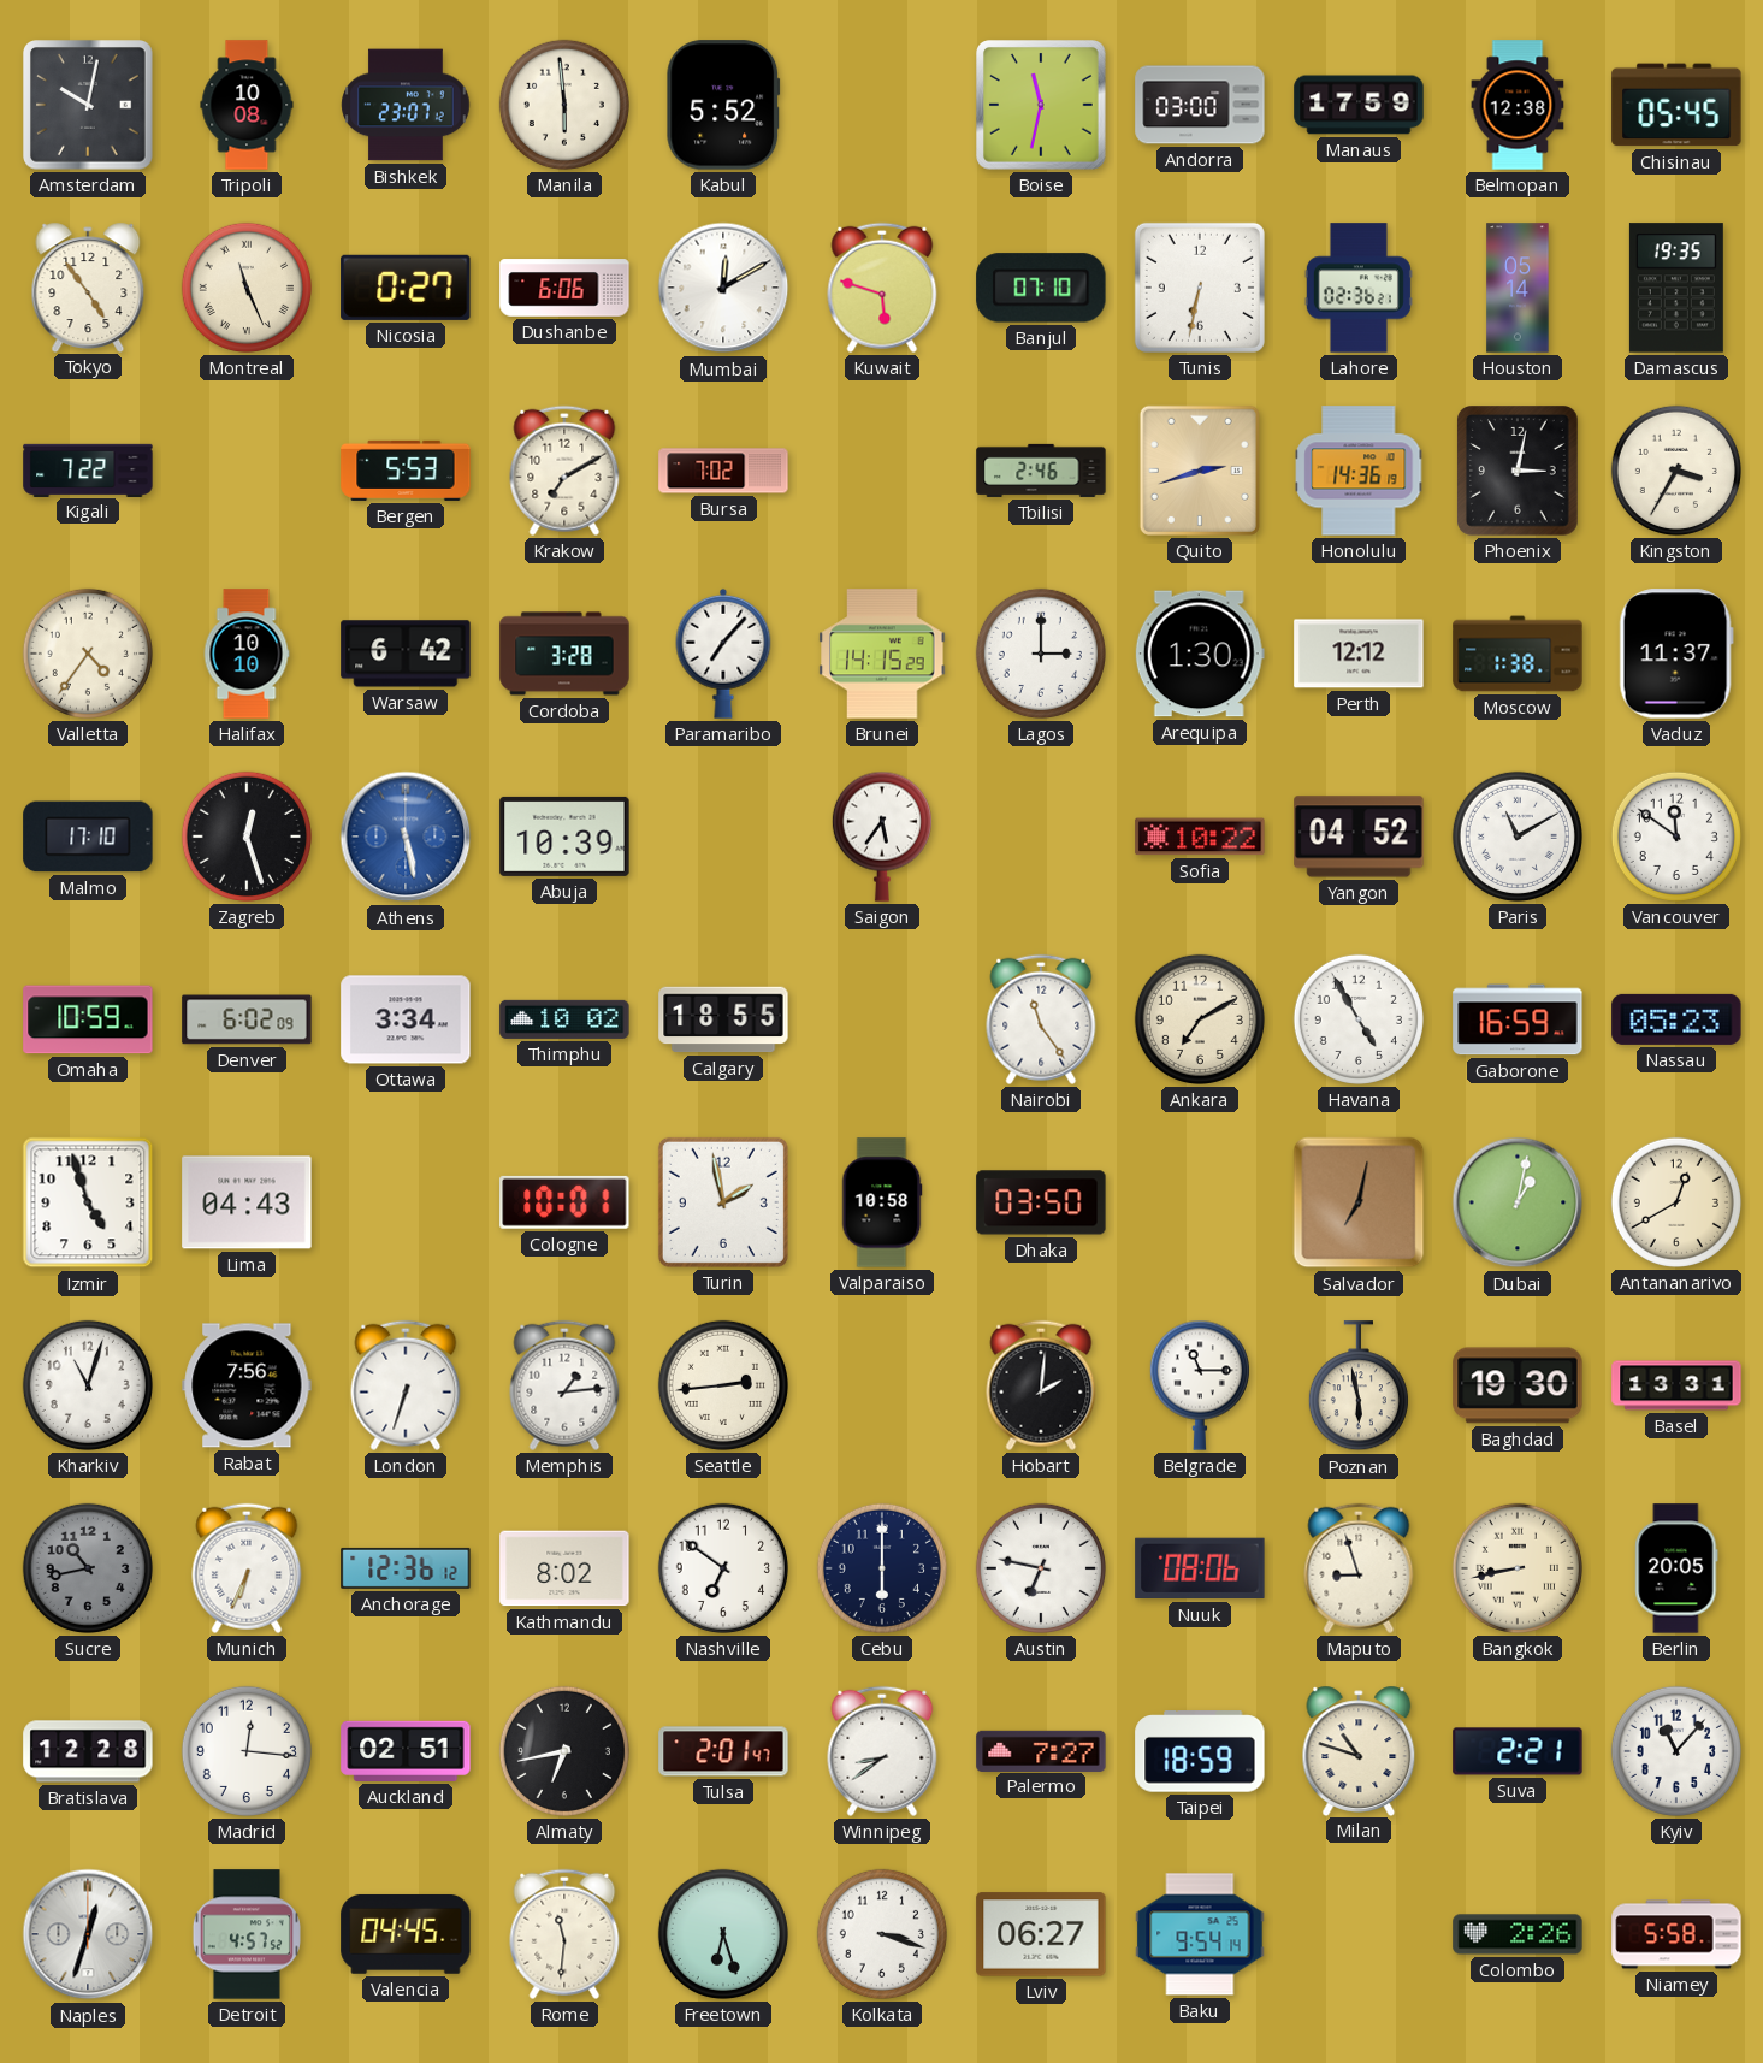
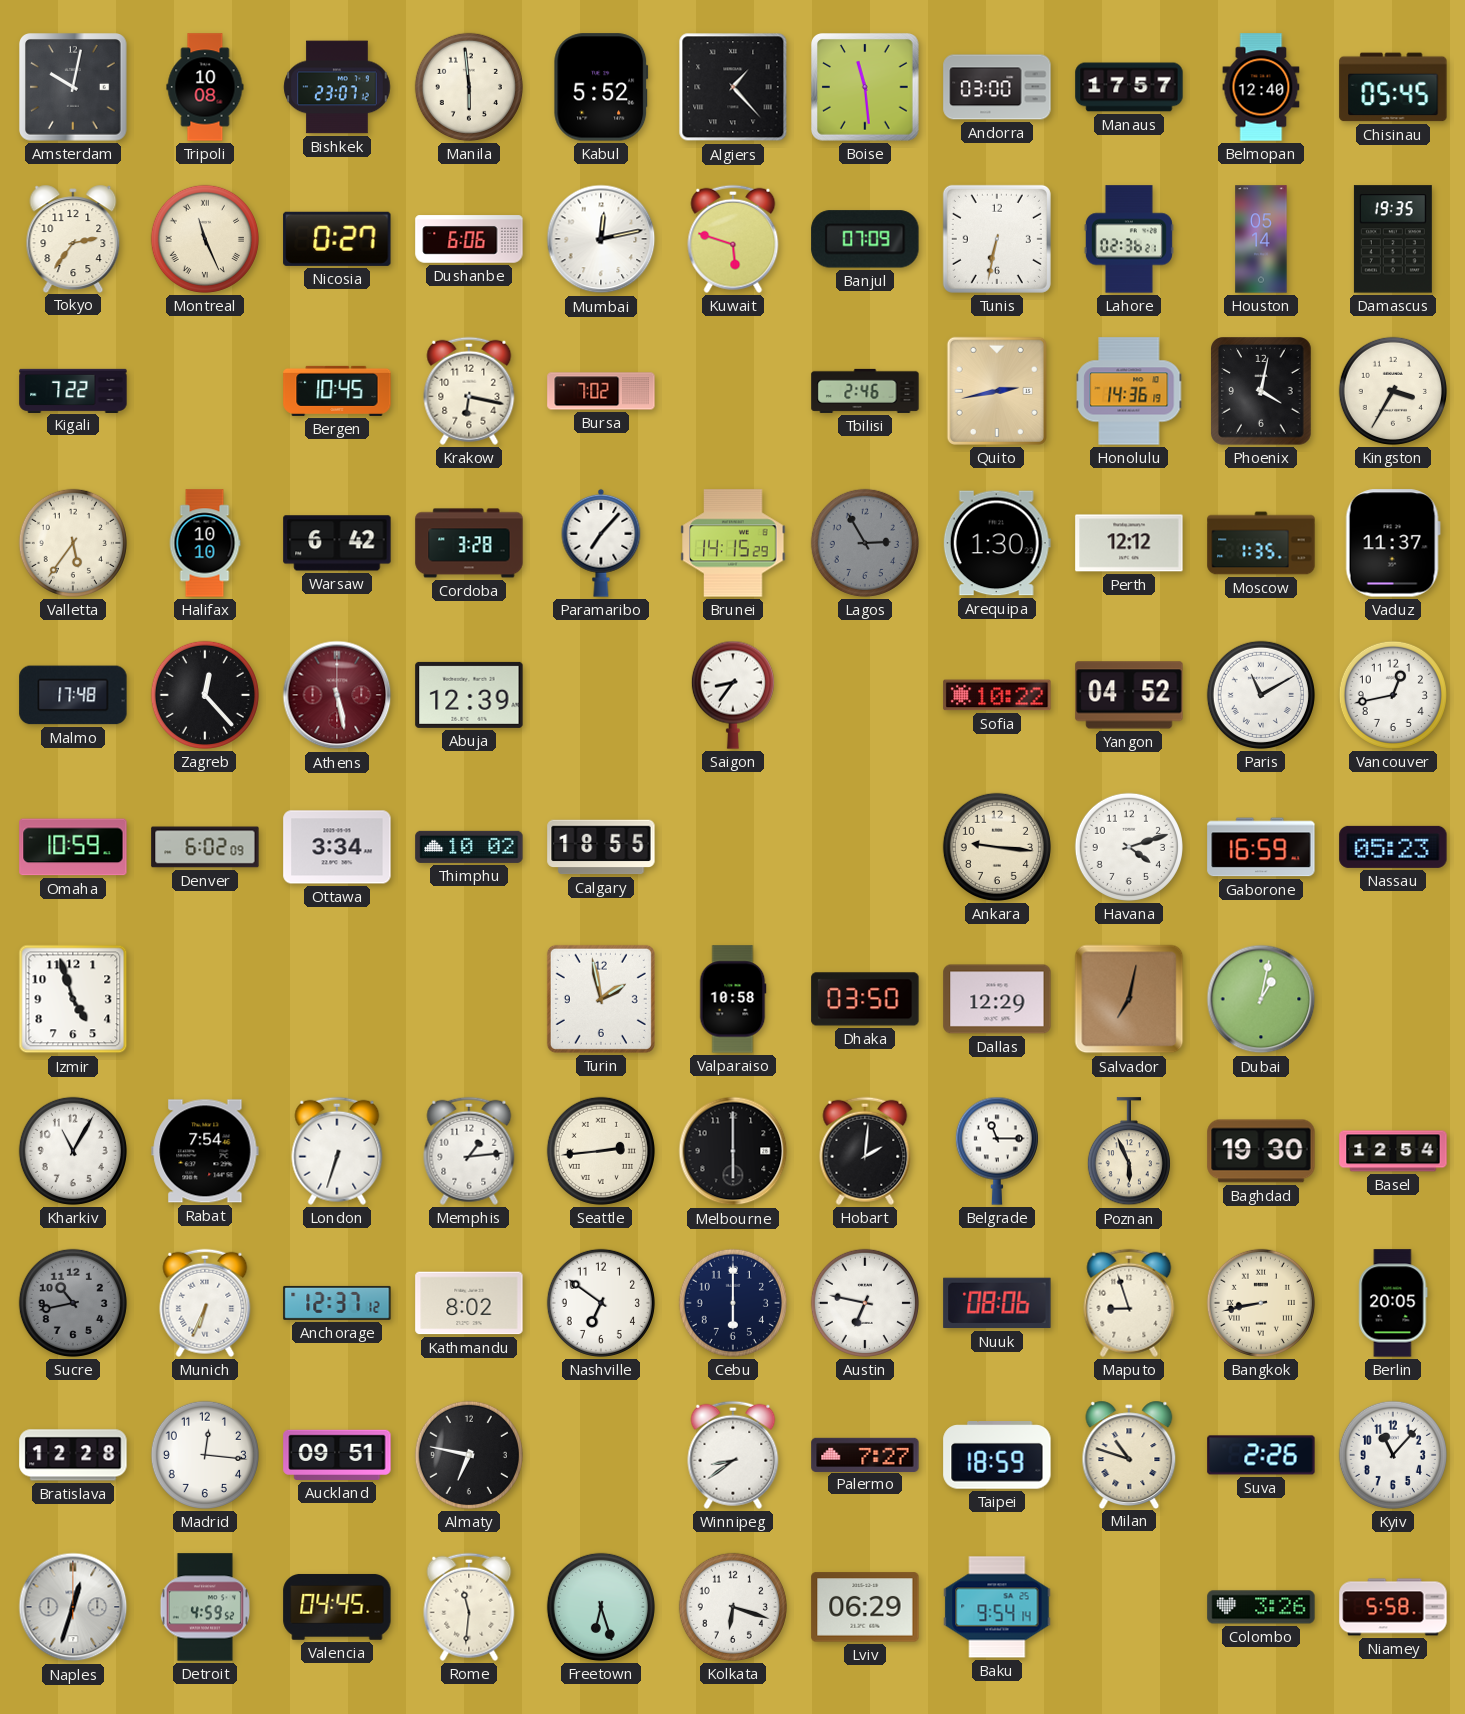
Algiers: none -> 1:23 (733, 87)
Boise: 11:32 -> 11:29 (865, 87)
Manaus: 17:59 -> 17:57 (1129, 87)
Belmopan: 12:38 -> 12:40 (1261, 87)
Tokyo: 4:54 -> 2:36 (73, 238)
Mumbai: 12:10 -> 12:13 (601, 239)
Banjul: 07:10 -> 07:09 (865, 239)
Bergen: 5:53 -> 10:45 (337, 391)
Krakow: 7:10 -> 6:17 (469, 391)
Quito: 2:42 -> 2:43 (997, 391)
Phoenix: 3:02 -> 4:02 (1262, 391)
Valletta: 4:36 -> 5:36 (73, 543)
Lagos: 3:00 -> 2:55 (865, 543)
Lagos dial: white -> grey (865, 543)
Moscow: 1:38 -> 1:35 (1261, 543)
Malmo: 17:10 -> 17:48 (73, 695)
Zagreb: 12:27 -> 12:23 (205, 695)
Athens dial: blue -> burgundy (337, 695)
Abuja: 10:39 -> 12:39 (469, 695)
Saigon: 5:36 -> 8:36 (733, 695)
Vancouver: 11:51 -> 12:43 (1393, 695)
Nairobi: 11:24 -> none (1041, 1019)
Ankara: 7:10 -> 9:16 (997, 847)
Havana: 4:55 -> 4:12 (1129, 847)
Lima: 04:43 -> none (247, 1202)
Cologne: 10:01 -> none (564, 1202)
Dallas: none -> 12:29 (997, 999)
Antananarivo: 12:40 -> none (1676, 1202)
Kharkiv: 11:03 -> 11:05 (73, 1151)
Rabat: 7:56 -> 7:54 (205, 1151)
Melbourne: none -> 6:00 (733, 1151)
Poznan: 5:58 -> 5:56 (1129, 1152)
Basel: 13:31 -> 12:54 (1393, 1151)
Anchorage: 12:36 -> 12:37 (337, 1303)
Auckland: 02:51 -> 09:51 (337, 1455)
Almaty: 6:43 -> 6:47 (469, 1455)
Tulsa: 2:01 -> none (723, 1751)
Suva: 2:21 -> 2:26 (1261, 1455)
Detroit: 4:57 -> 4:59 (205, 1607)
Kolkata: 3:18 -> 6:18 (733, 1607)
Lviv: 06:27 -> 06:29 (865, 1607)
Colombo: 2:26 -> 3:26 (1261, 1607)
